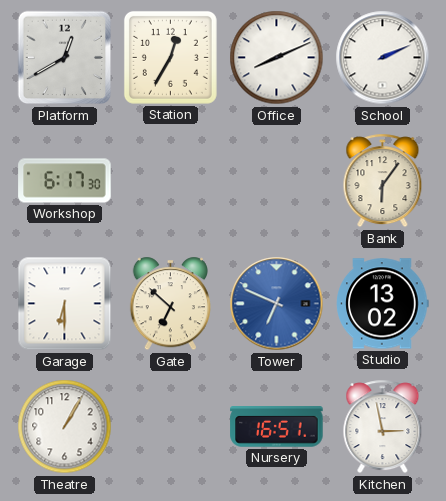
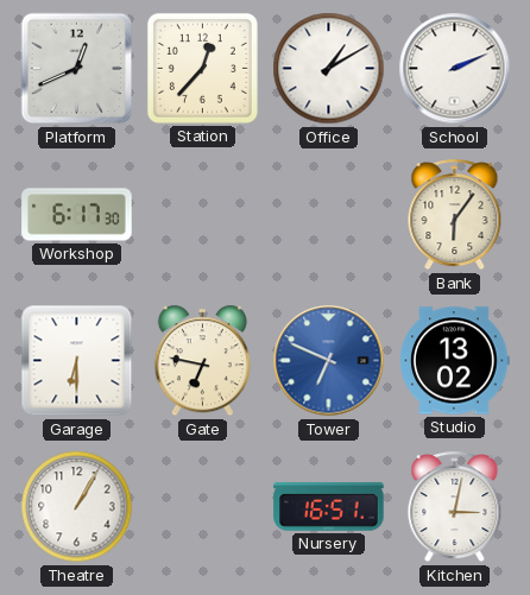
Platform: 12:40 -> 12:41 (77, 69)
Station: 12:35 -> 12:37 (202, 68)
Office: 8:11 -> 1:10 (329, 69)
Gate: 6:52 -> 6:47 (202, 361)
Kitchen: 2:58 -> 3:02 (455, 507)
